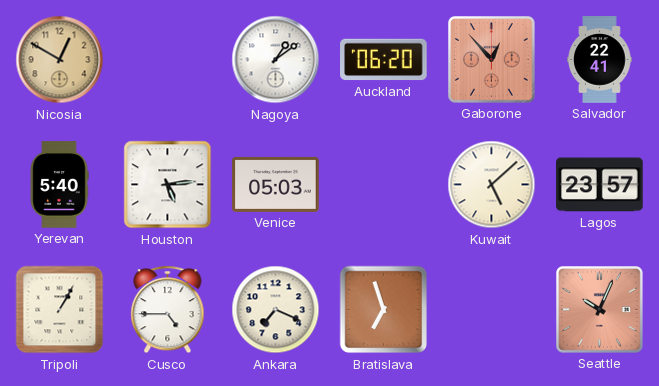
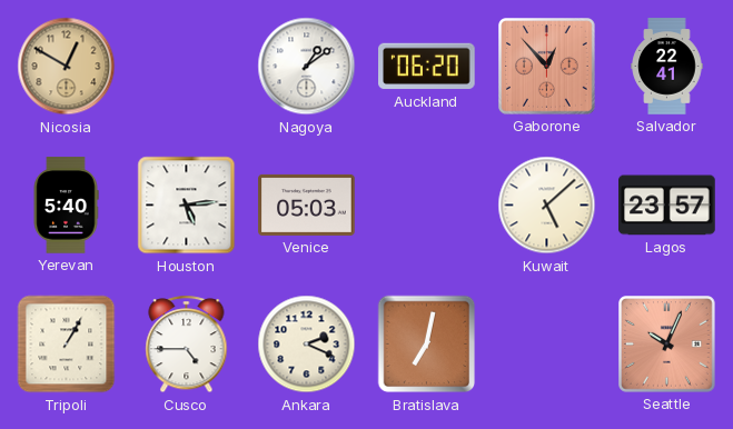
Ankara: 7:19 -> 2:19 (307, 345)
Bratislava: 6:57 -> 7:02 (427, 345)
